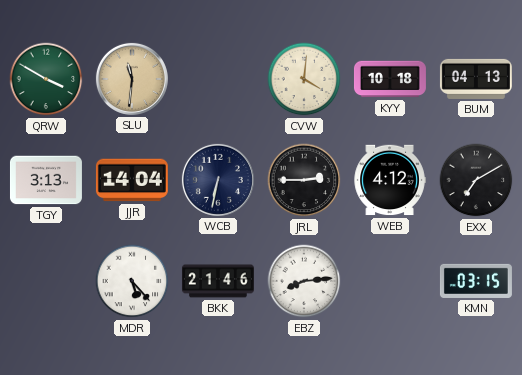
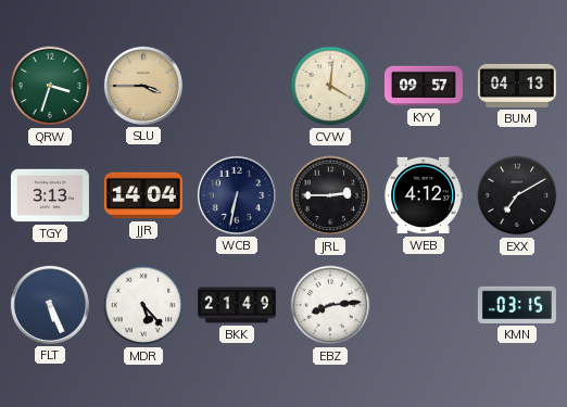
QRW: 3:50 -> 3:33 (50, 86)
SLU: 11:31 -> 3:45 (143, 86)
KYY: 10:18 -> 09:57 (424, 86)
FLT: none -> 5:26 (50, 305)
BKK: 21:46 -> 21:49 (237, 305)
